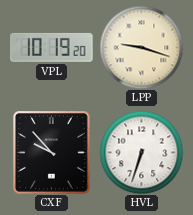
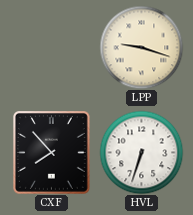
VPL: 10:19 -> none (52, 47)
CXF: 9:53 -> 7:53 (52, 153)
